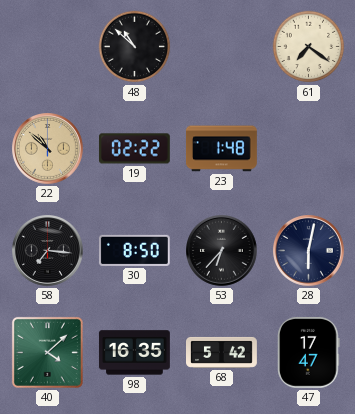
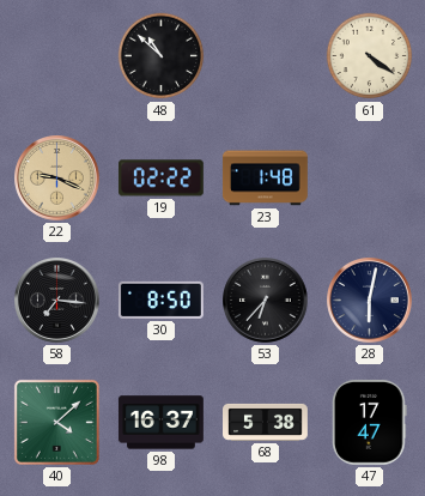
61: 7:21 -> 4:21 (370, 56)
22: 10:52 -> 9:19 (57, 179)
98: 16:35 -> 16:37 (162, 423)
68: 5:42 -> 5:38 (266, 422)
